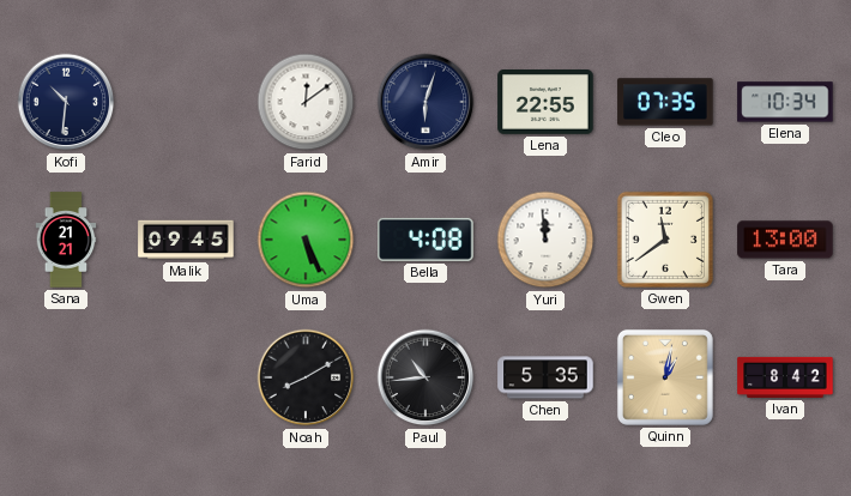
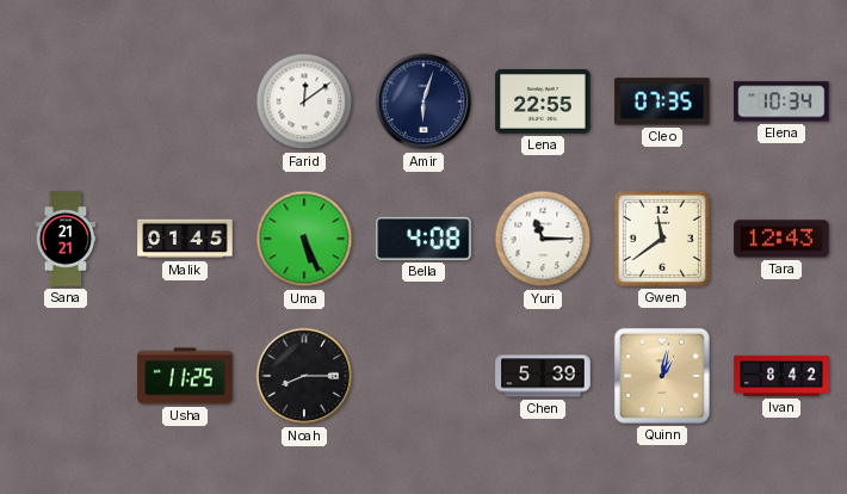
Kofi: 10:31 -> none (66, 102)
Malik: 09:45 -> 01:45 (185, 239)
Yuri: 11:59 -> 11:15 (543, 239)
Tara: 13:00 -> 12:43 (781, 239)
Usha: none -> 11:25 (185, 376)
Noah: 8:10 -> 8:15 (304, 376)
Paul: 10:44 -> none (425, 377)
Chen: 5:35 -> 5:39 (543, 376)
